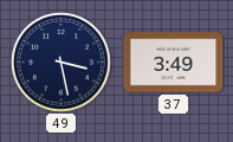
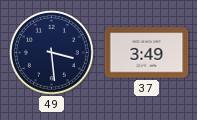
49: 3:28 -> 3:29 (52, 53)
